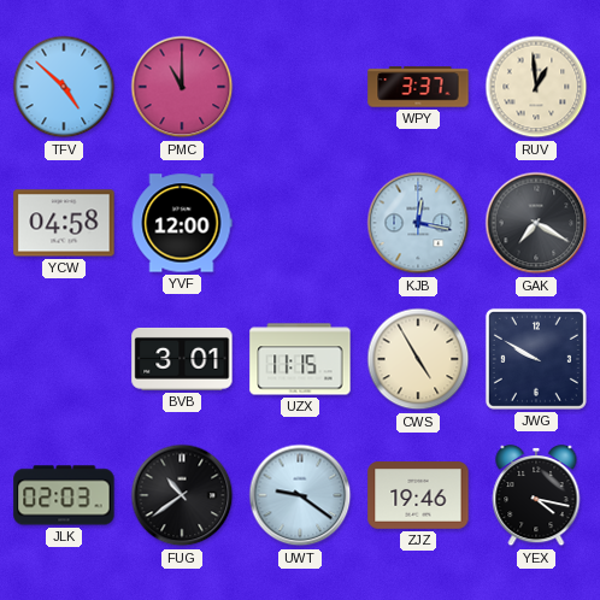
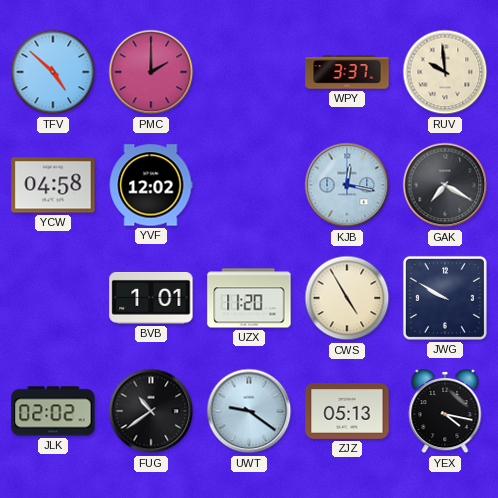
PMC: 11:00 -> 2:00 (151, 72)
RUV: 12:59 -> 9:59 (445, 72)
YVF: 12:00 -> 12:02 (151, 185)
BVB: 3:01 -> 1:01 (151, 298)
UZX: 11:15 -> 11:20 (249, 298)
JLK: 02:03 -> 02:02 (53, 411)
ZJZ: 19:46 -> 05:13 (347, 411)
